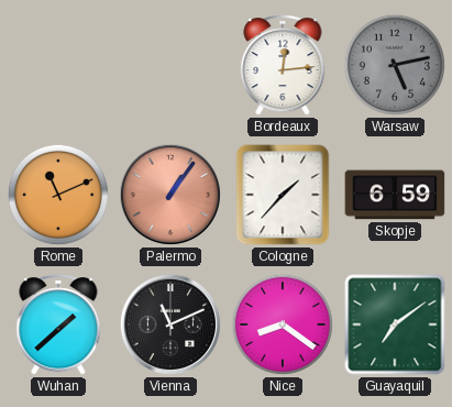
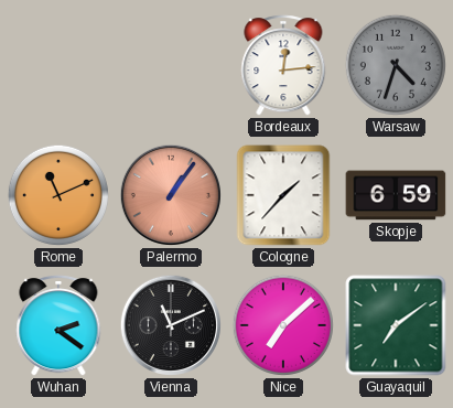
Warsaw: 5:13 -> 4:33 (396, 65)
Wuhan: 1:38 -> 2:21 (58, 325)
Nice: 8:21 -> 7:08 (283, 325)
